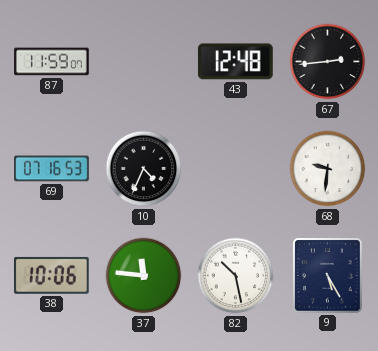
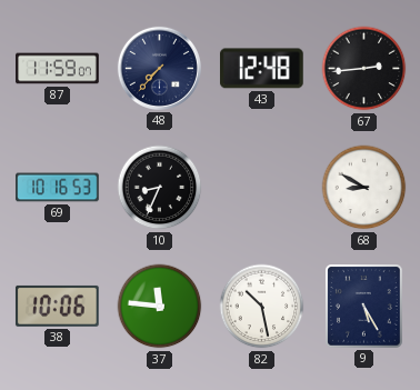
48: none -> 7:37 (159, 68)
69: 07:16 -> 10:16 (58, 188)
10: 4:34 -> 8:34 (160, 188)
68: 9:31 -> 8:50 (364, 188)
